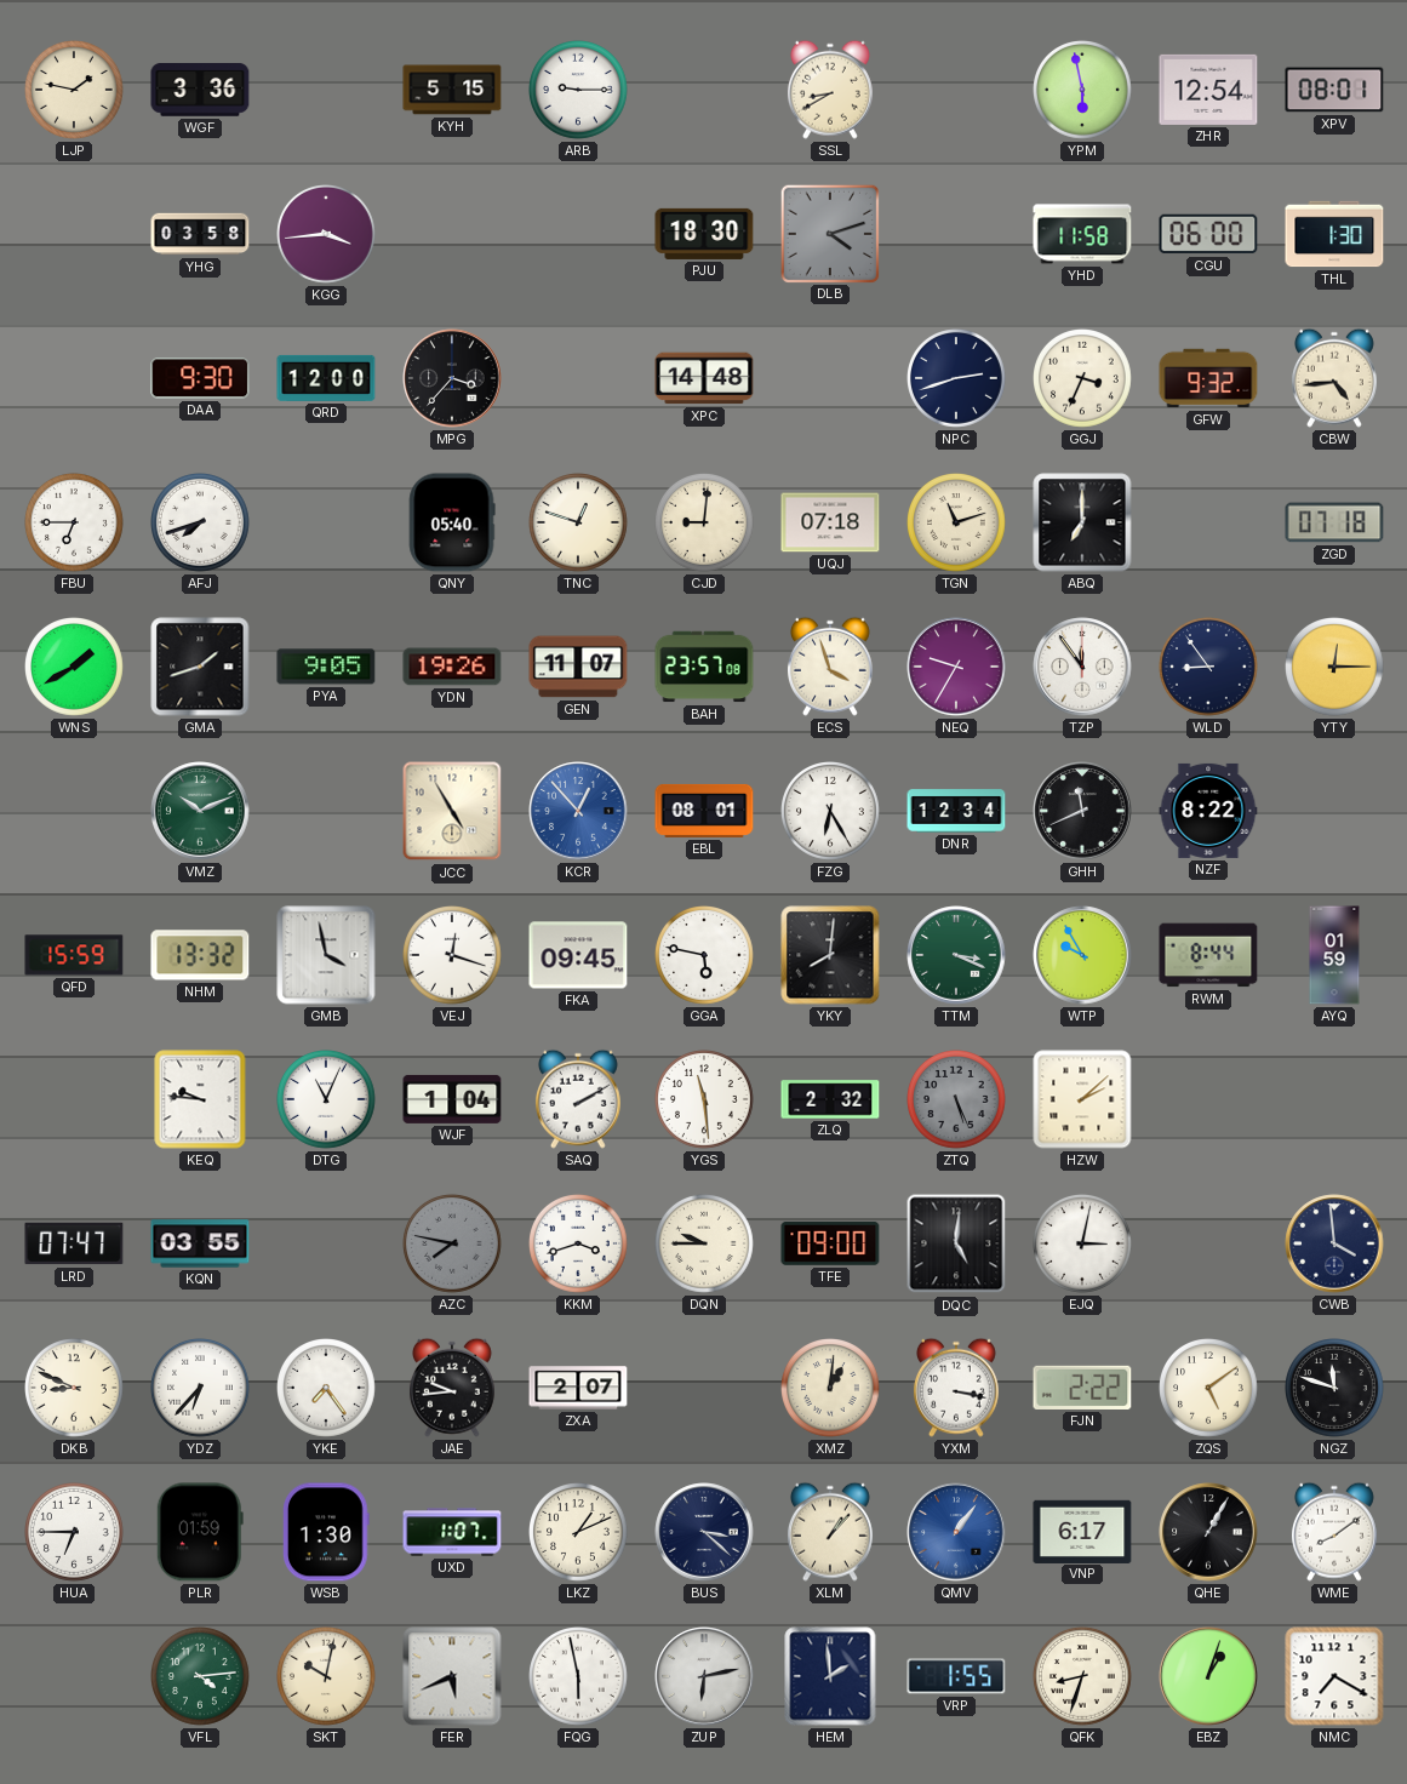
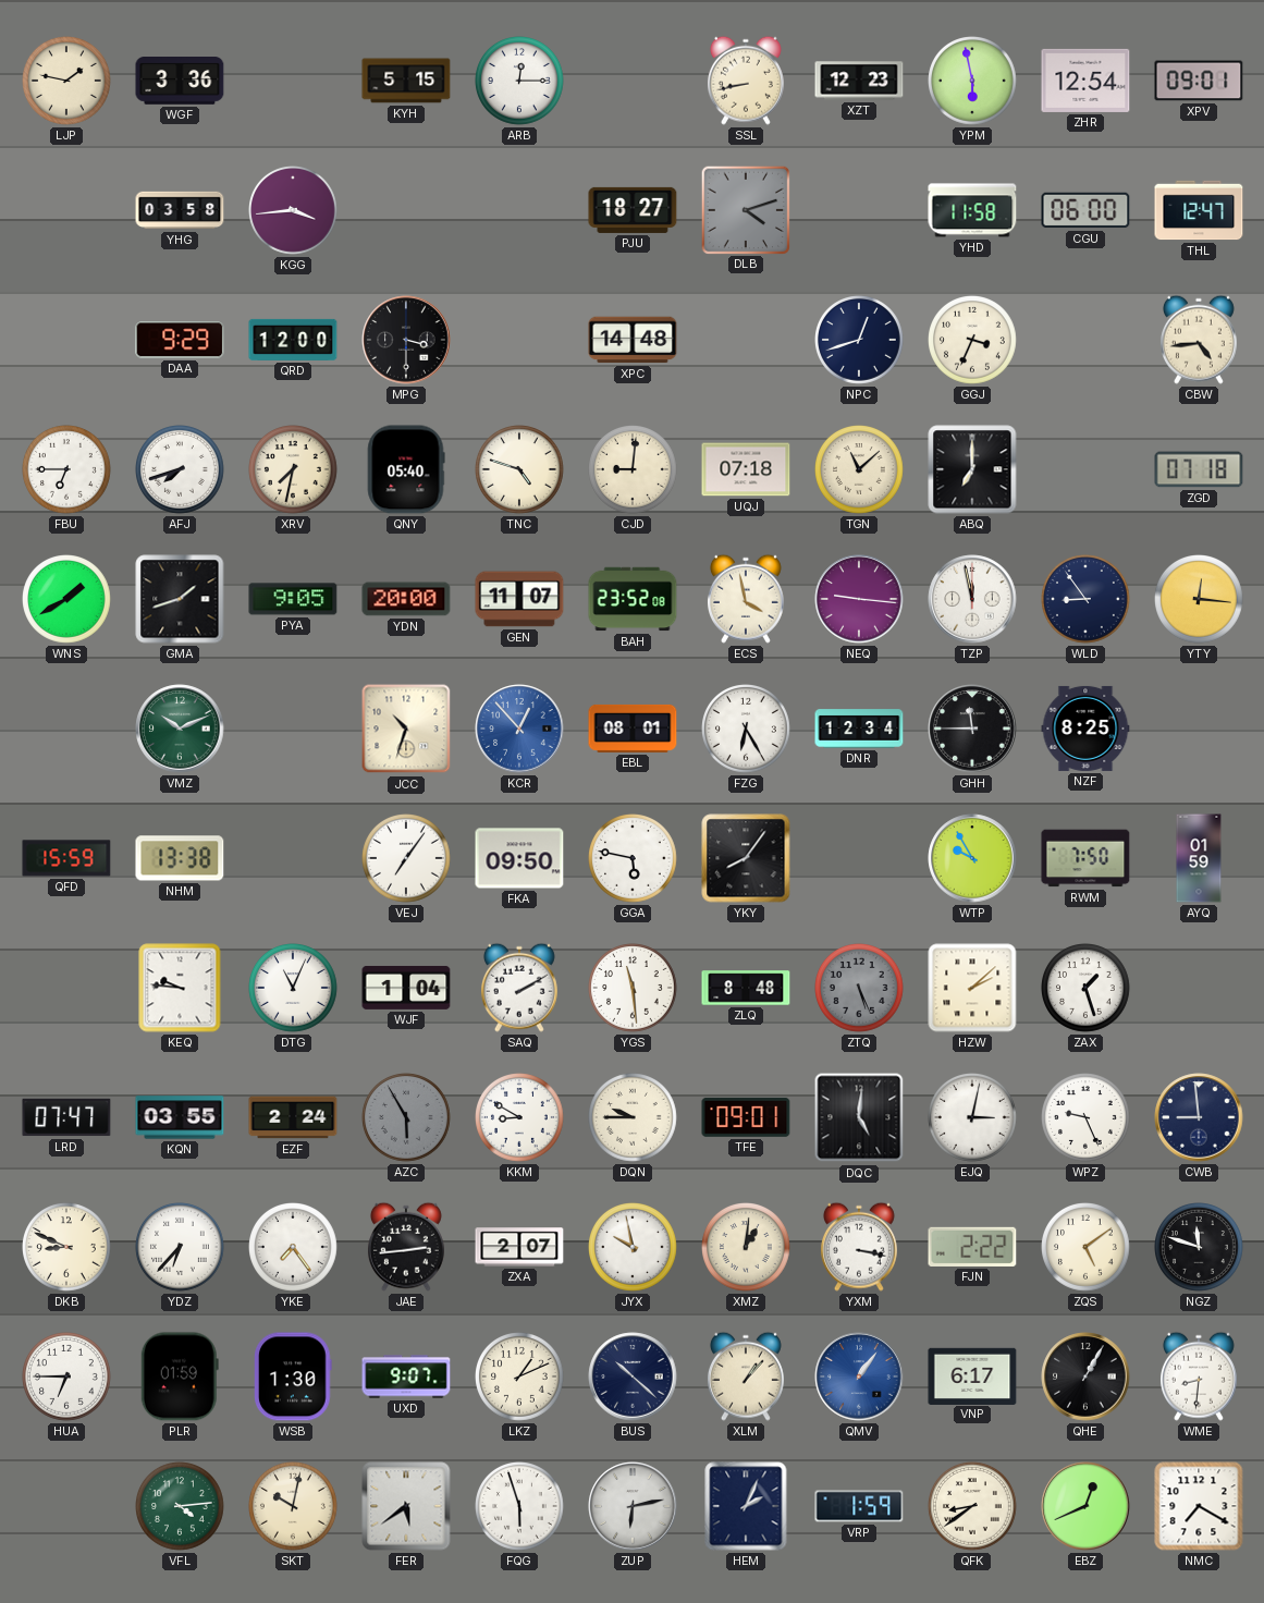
ARB: 9:15 -> 12:15 (520, 82)
SSL: 8:40 -> 8:43 (746, 81)
XZT: none -> 12:23 (859, 81)
XPV: 08:01 -> 09:01 (1199, 81)
PJU: 18:30 -> 18:27 (633, 210)
THL: 1:30 -> 12:47 (1199, 210)
DAA: 9:30 -> 9:29 (180, 340)
MPG: 3:37 -> 3:30 (406, 340)
NPC: 2:42 -> 12:42 (860, 341)
GFW: 9:32 -> none (1208, 378)
XRV: none -> 7:32 (294, 470)
TNC: 12:48 -> 4:48 (520, 470)
TGN: 11:12 -> 11:08 (860, 470)
YDN: 19:26 -> 20:00 (406, 599)
BAH: 23:57 -> 23:52 (633, 599)
ECS: 3:57 -> 3:58 (746, 599)
NEQ: 9:35 -> 9:16 (859, 599)
TZP: 11:54 -> 11:58 (972, 599)
YTY: 12:15 -> 12:16 (1200, 600)
JCC: 4:55 -> 10:33 (406, 729)
GHH: 11:41 -> 11:45 (972, 729)
NZF: 8:22 -> 8:25 (1085, 729)
NHM: 13:32 -> 13:38 (180, 858)
GMB: 3:58 -> none (326, 955)
VEJ: 12:18 -> 7:06 (407, 859)
FKA: 09:45 -> 09:50 (519, 858)
YKY: 8:01 -> 8:06 (746, 858)
TTM: 3:19 -> none (956, 955)
RWM: 8:44 -> 7:50 (1085, 858)
ZLQ: 2:32 -> 8:48 (746, 988)
ZAX: none -> 1:27 (1087, 989)
EZF: none -> 2:24 (293, 1117)
AZC: 7:47 -> 5:55 (407, 1118)
KKM: 3:42 -> 8:50 (520, 1118)
TFE: 09:00 -> 09:01 (746, 1117)
WPZ: none -> 9:26 (1087, 1118)
CWB: 3:59 -> 8:59 (1199, 1117)
JAE: 9:44 -> 2:44 (406, 1247)
JYX: none -> 9:58 (634, 1248)
UXD: 1:07 -> 9:07 (406, 1376)
BUS: 3:22 -> 10:22 (633, 1376)
WME: 8:09 -> 8:31 (1199, 1376)
FER: 5:41 -> 5:39 (406, 1506)
FQG: 5:58 -> 5:57 (520, 1507)
HEM: 1:59 -> 2:04 (746, 1506)
VRP: 1:55 -> 1:59 (859, 1506)
QFK: 8:33 -> 8:39 (973, 1507)
EBZ: 1:03 -> 12:41 (1085, 1506)
